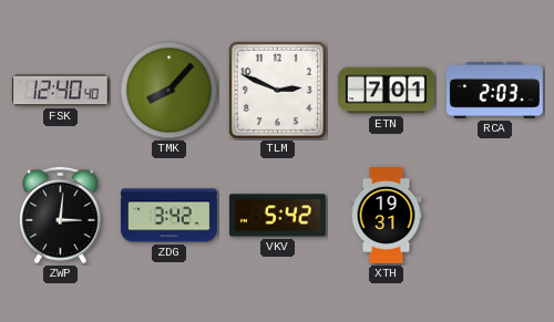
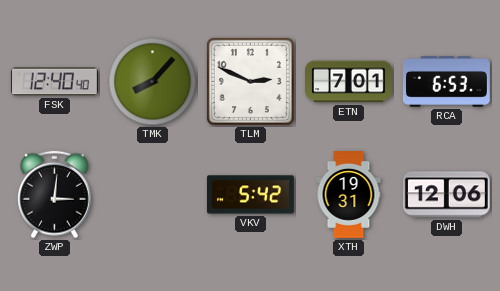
RCA: 2:03 -> 6:53 (446, 82)
ZDG: 3:42 -> none (170, 216)
DWH: none -> 12:06 (446, 195)
